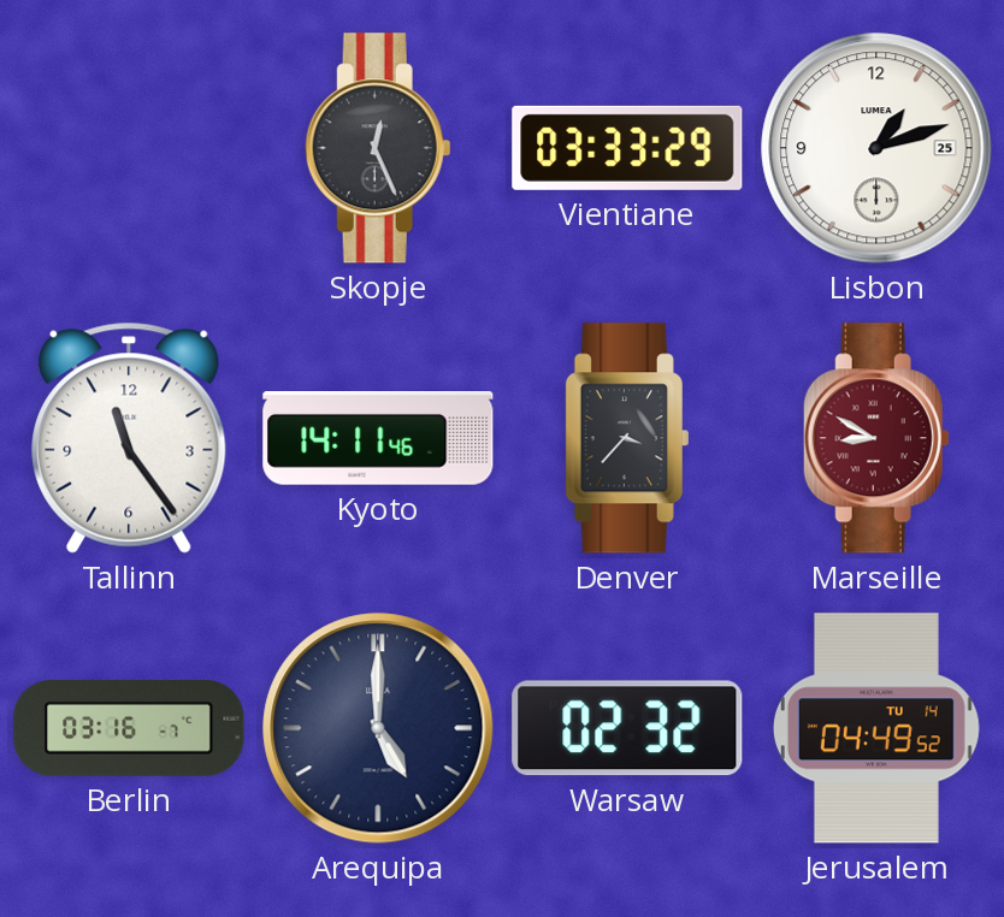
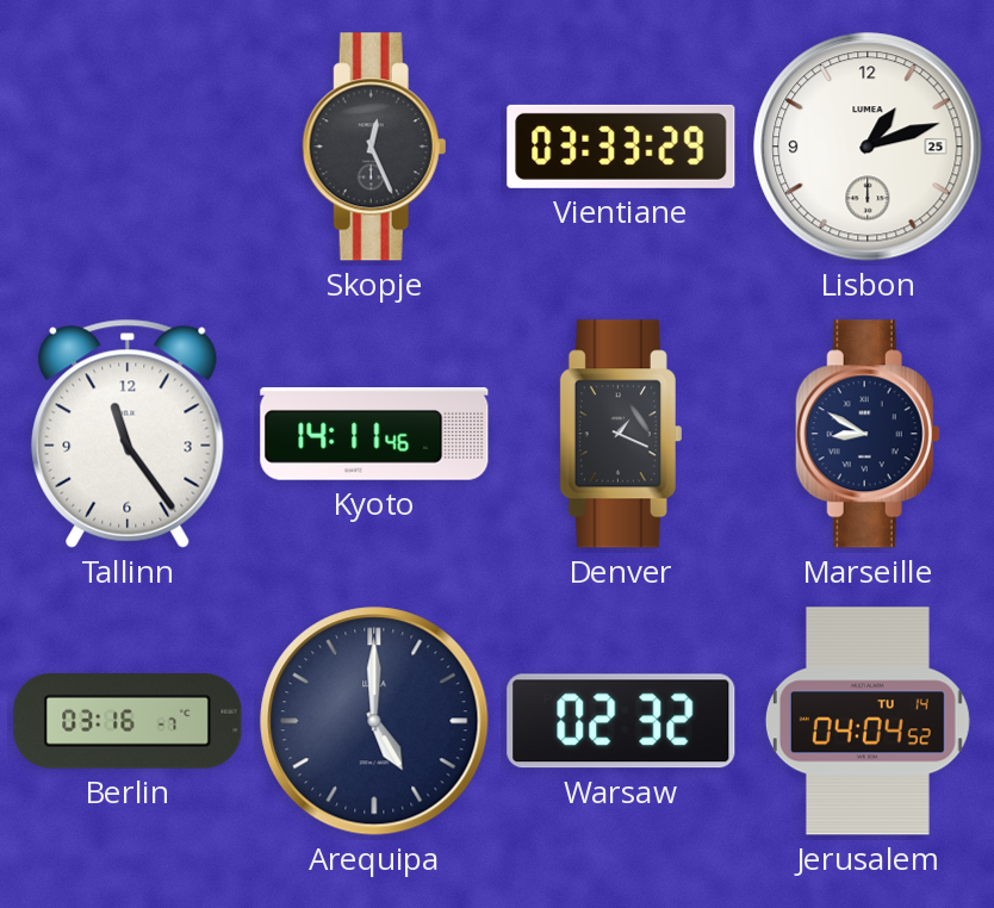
Denver: 3:37 -> 1:19 (621, 434)
Marseille dial: burgundy -> navy (868, 434)
Jerusalem: 04:49 -> 04:04 (868, 721)
